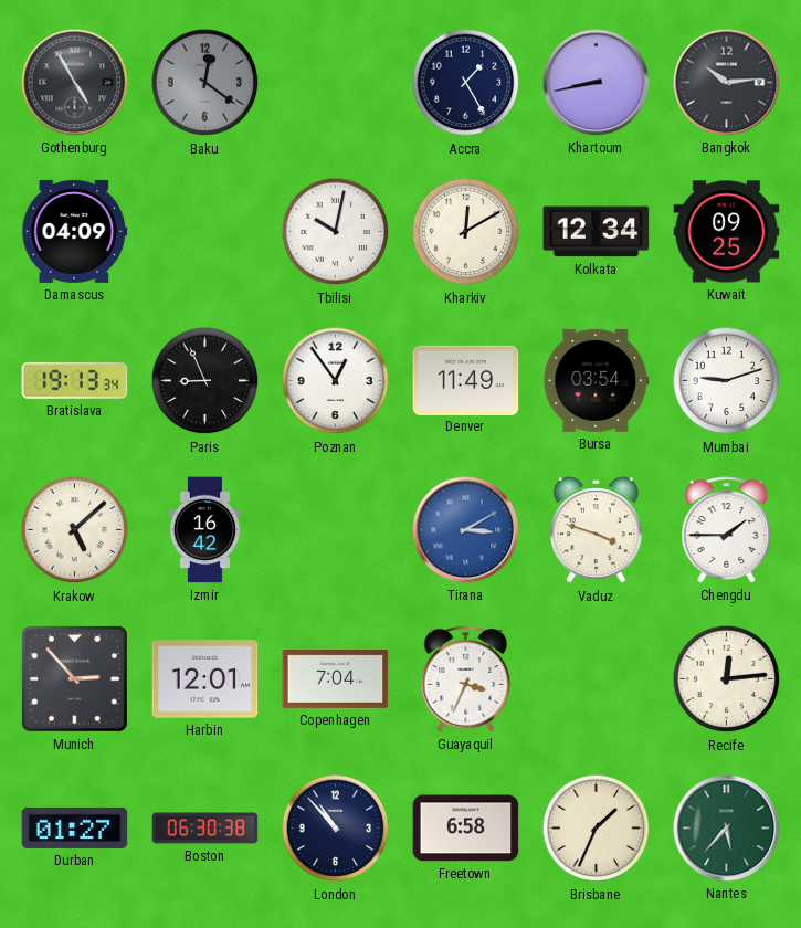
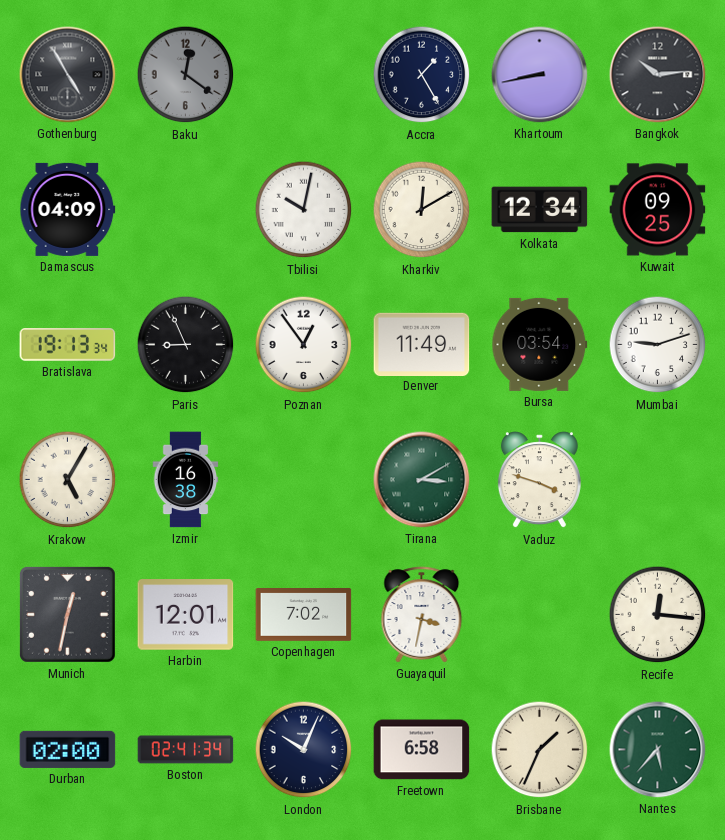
Krakow: 5:08 -> 5:05 (68, 480)
Izmir: 16:42 -> 16:38 (186, 480)
Tirana dial: blue -> green (422, 480)
Chengdu: 1:45 -> none (727, 530)
Munich: 2:53 -> 12:32 (67, 614)
Copenhagen: 7:04 -> 7:02 (304, 615)
Guayaquil: 3:34 -> 3:32 (422, 615)
Recife: 12:14 -> 12:16 (658, 615)
Durban: 01:27 -> 02:00 (68, 749)
Boston: 06:30 -> 02:41 (186, 750)
London: 10:53 -> 10:04 (304, 750)
